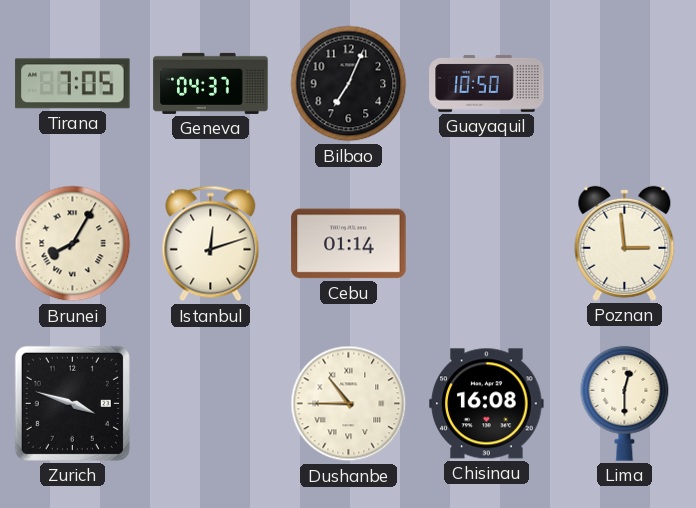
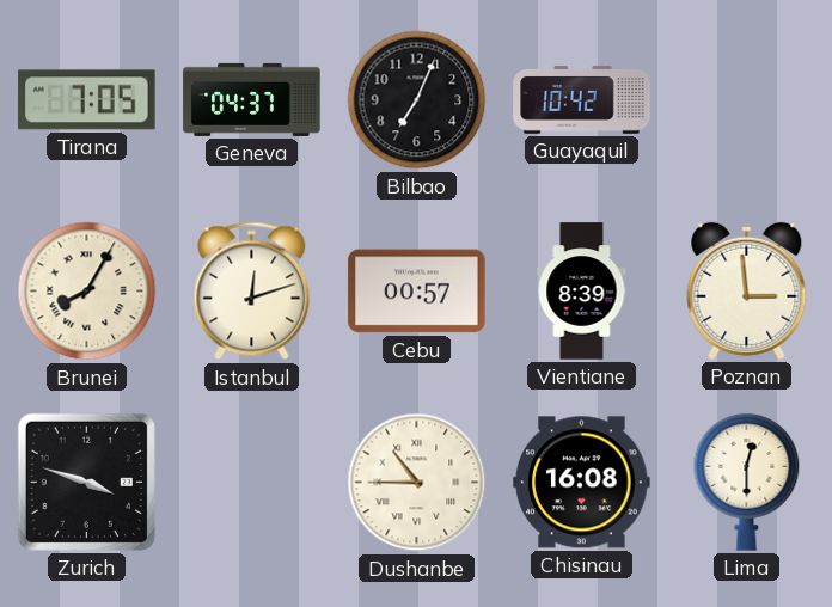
Guayaquil: 10:50 -> 10:42 (582, 99)
Cebu: 01:14 -> 00:57 (417, 292)
Vientiane: none -> 8:39 (582, 292)
